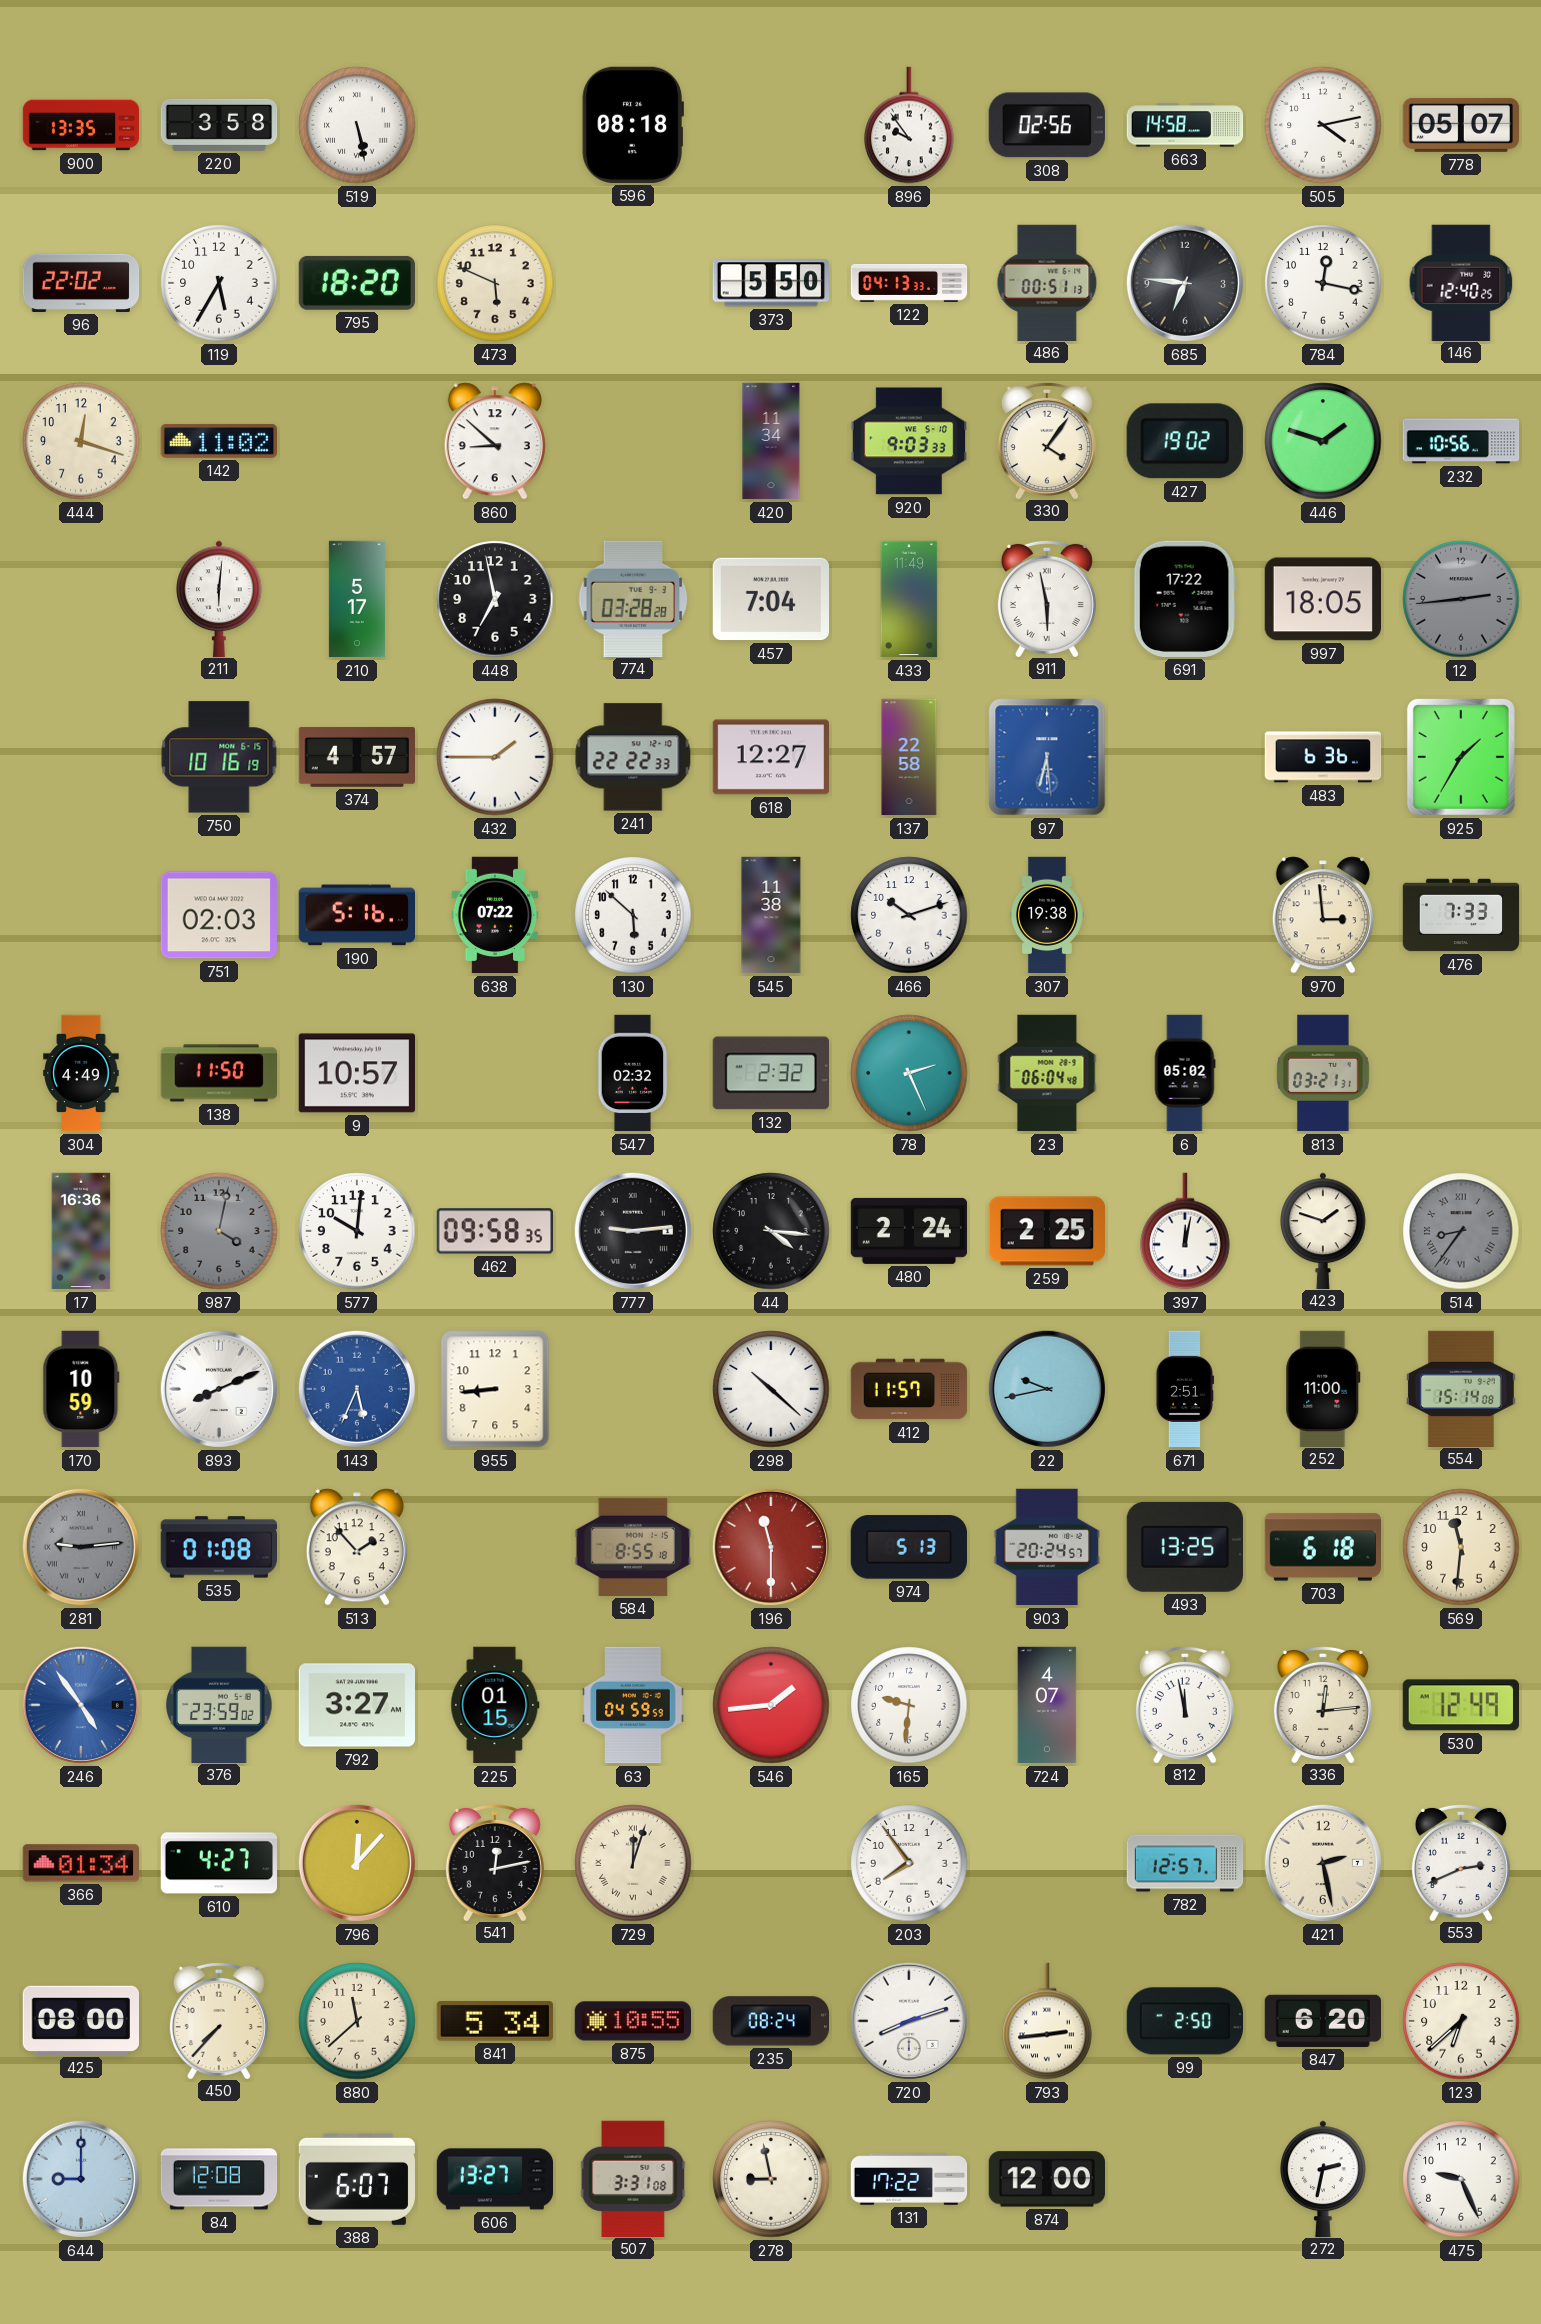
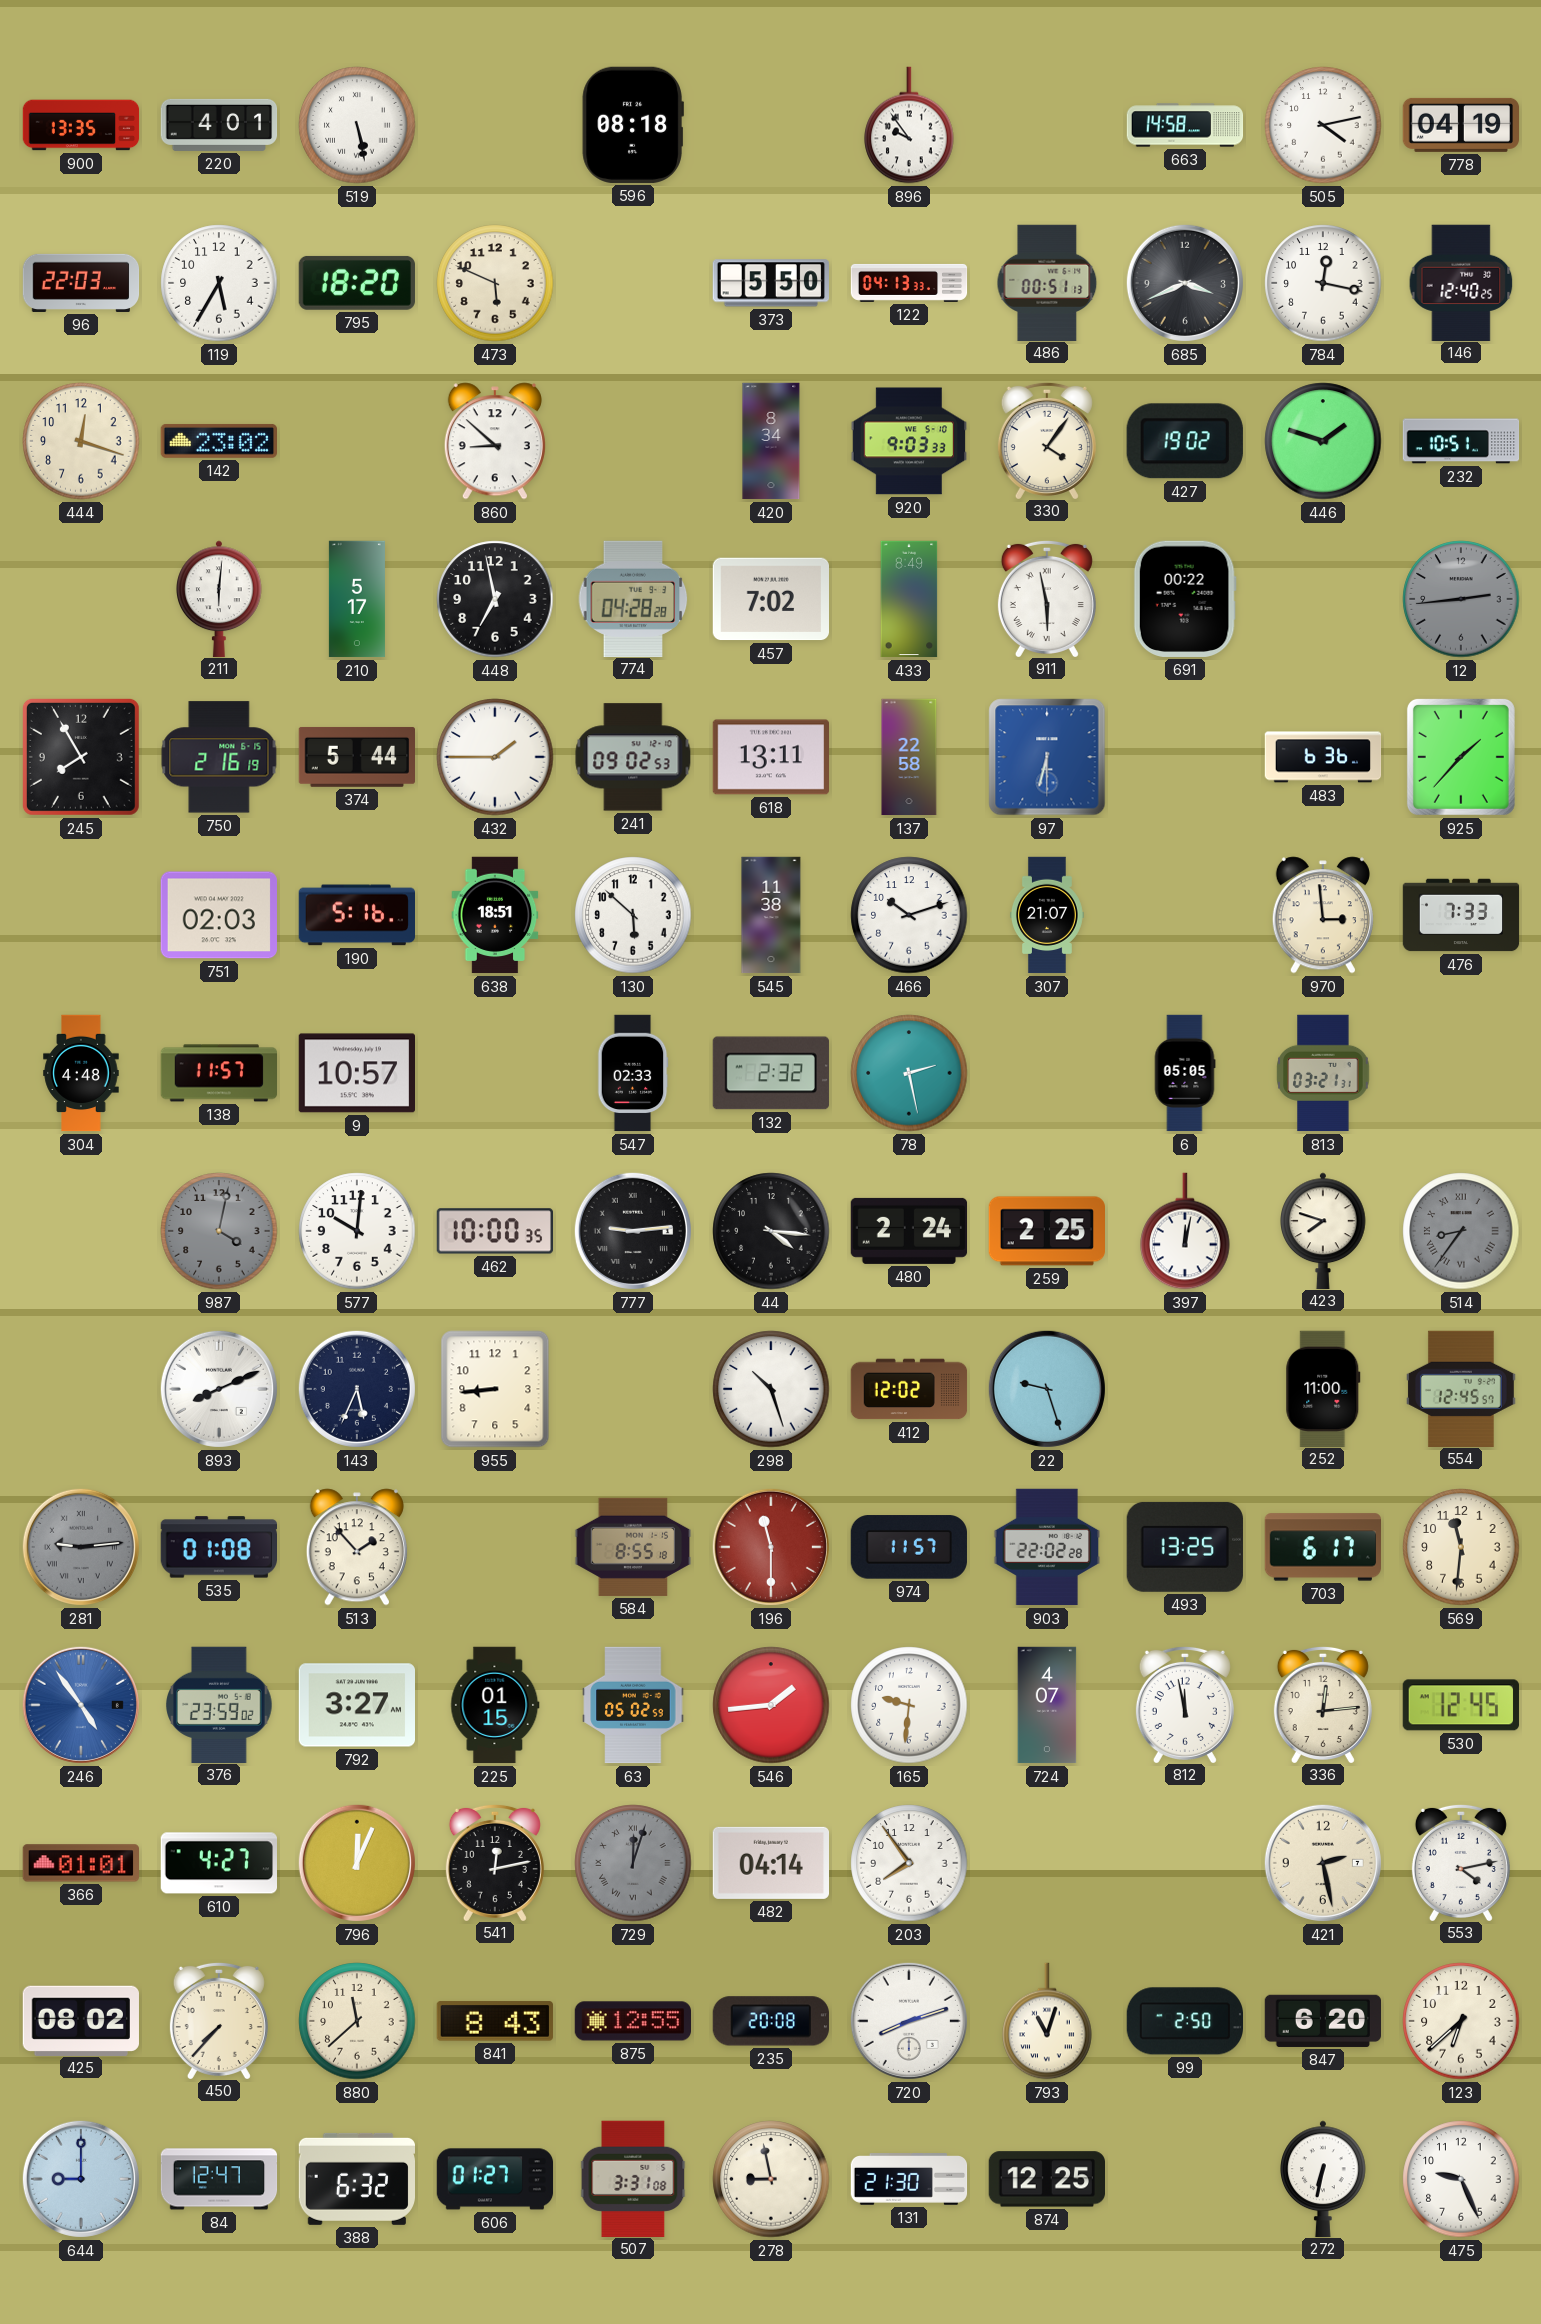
220: 3:58 -> 4:01 (219, 125)
308: 02:56 -> none (1047, 125)
778: 05:07 -> 04:19 (1461, 125)
96: 22:02 -> 22:03 (81, 283)
685: 6:46 -> 3:41 (1185, 283)
142: 11:02 -> 23:02 (218, 441)
420: 11:34 -> 8:34 (771, 441)
232: 10:56 -> 10:51 (1461, 441)
774: 03:28 -> 04:28 (633, 598)
457: 7:04 -> 7:02 (770, 599)
433: 11:49 -> 8:49 (909, 599)
691: 17:22 -> 00:22 (1185, 599)
997: 18:05 -> none (1322, 599)
245: none -> 7:55 (81, 757)
750: 10:16 -> 2:16 (219, 757)
374: 4:57 -> 5:44 (356, 757)
241: 22:22 -> 09:02 (633, 757)
618: 12:27 -> 13:11 (770, 757)
97: 6:29 -> 6:30 (1047, 757)
925: 1:35 -> 1:37 (1461, 757)
638: 07:22 -> 18:51 (495, 915)
307: 19:38 -> 21:07 (1047, 915)
304: 4:49 -> 4:48 (81, 1073)
138: 11:50 -> 11:57 (219, 1073)
547: 02:32 -> 02:33 (633, 1073)
78: 2:26 -> 2:28 (909, 1073)
23: 06:04 -> none (1047, 1073)
6: 05:02 -> 05:05 (1185, 1073)
17: 16:36 -> none (81, 1231)
462: 09:58 -> 10:00 (494, 1231)
423: 1:48 -> 7:48 (1323, 1230)
170: 10:59 -> none (81, 1389)
143 dial: blue -> navy (357, 1389)
298: 10:22 -> 10:27 (771, 1389)
412: 11:57 -> 12:02 (909, 1389)
22: 9:43 -> 9:27 (1047, 1389)
671: 2:51 -> none (1185, 1389)
554: 15:14 -> 12:45 (1461, 1388)
974: 5:13 -> 11:57 (908, 1547)
903: 20:24 -> 22:02 (1047, 1547)
703: 6:18 -> 6:17 (1322, 1547)
63: 04:59 -> 05:02 (633, 1705)
530: 12:49 -> 12:45 (1461, 1705)
366: 01:34 -> 01:01 (80, 1863)
796: 12:07 -> 12:04 (357, 1863)
729 dial: cream -> grey (633, 1863)
482: none -> 04:14 (770, 1863)
782: 12:57 -> none (1185, 1863)
553: 2:41 -> 4:13 (1461, 1862)
425: 08:00 -> 08:02 (80, 2020)
841: 5:34 -> 8:43 (495, 2021)
875: 10:55 -> 12:55 (632, 2021)
235: 08:24 -> 20:08 (771, 2021)
793: 2:44 -> 11:03 (1047, 2021)
84: 12:08 -> 12:47 (219, 2179)
388: 6:07 -> 6:32 (356, 2179)
606: 13:27 -> 01:27 (495, 2179)
131: 17:22 -> 21:30 (909, 2179)
874: 12:00 -> 12:25 (1046, 2179)
272: 2:32 -> 6:32 (1323, 2178)
